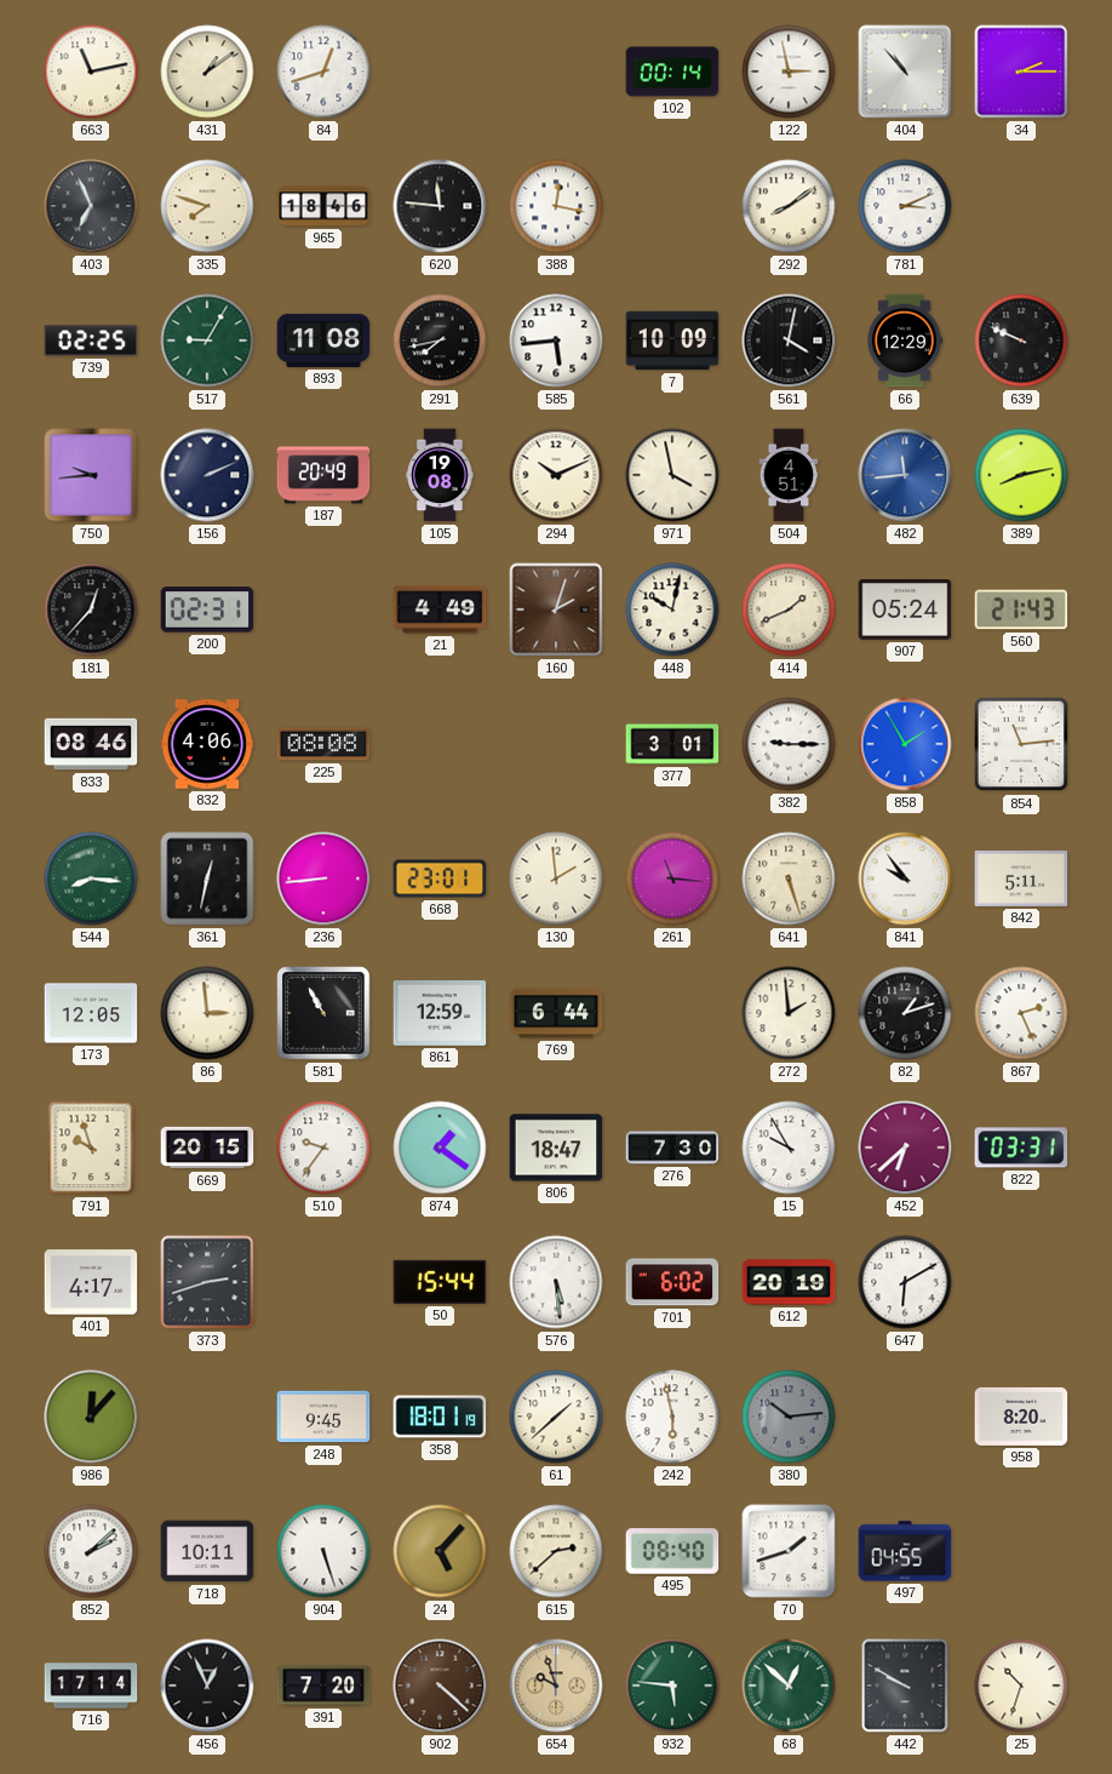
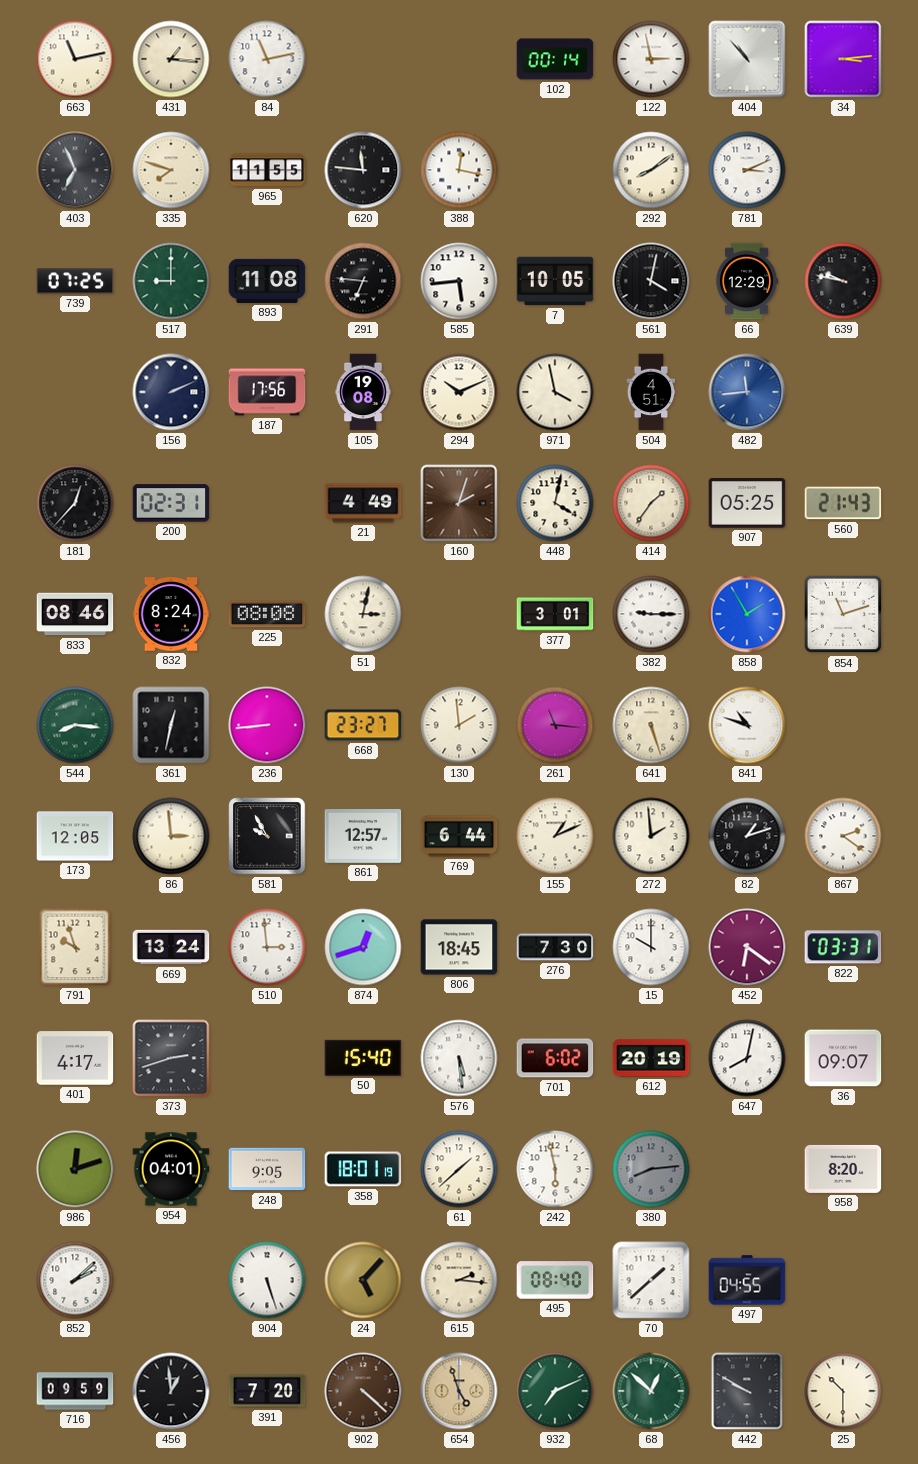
431: 1:09 -> 1:16 (171, 59)
84: 12:42 -> 11:13 (267, 59)
34: 2:15 -> 3:14 (843, 59)
965: 18:46 -> 11:55 (267, 170)
739: 02:25 -> 07:25 (75, 281)
517: 9:05 -> 9:00 (171, 281)
291: 7:43 -> 6:46 (363, 281)
7: 10:09 -> 10:05 (555, 281)
639: 9:49 -> 9:47 (843, 281)
750: 9:44 -> none (91, 475)
187: 20:49 -> 17:56 (267, 392)
389: 8:13 -> none (1021, 475)
448: 10:02 -> 4:02 (555, 503)
414: 1:41 -> 1:36 (651, 503)
907: 05:24 -> 05:25 (747, 504)
832: 4:06 -> 8:24 (171, 614)
51: none -> 3:02 (363, 614)
854: 11:14 -> 11:12 (843, 614)
668: 23:01 -> 23:27 (363, 725)
841: 9:54 -> 10:48 (747, 725)
842: 5:11 -> none (1021, 879)
581: 10:55 -> 9:55 (267, 836)
861: 12:59 -> 12:57 (363, 837)
155: none -> 1:11 (555, 836)
867: 2:26 -> 2:21 (843, 836)
669: 20:15 -> 13:24 (171, 947)
510: 9:36 -> 2:59 (267, 947)
874: 1:21 -> 12:42 (363, 947)
806: 18:47 -> 18:45 (459, 947)
15: 9:55 -> 10:00 (651, 947)
452: 6:38 -> 6:21 (747, 947)
50: 15:44 -> 15:40 (363, 1058)
647: 6:10 -> 8:02 (747, 1058)
36: none -> 09:07 (843, 1058)
986: 12:07 -> 12:12 (75, 1169)
954: none -> 04:01 (171, 1169)
248: 9:45 -> 9:05 (267, 1169)
380: 10:14 -> 8:14 (651, 1169)
718: 10:11 -> none (207, 1551)
615: 2:38 -> 2:16 (459, 1280)
70: 1:42 -> 1:38 (651, 1280)
716: 17:14 -> 09:59 (75, 1391)
456: 12:56 -> 12:59 (171, 1391)
654: 9:57 -> 4:57 (459, 1391)
932: 5:46 -> 7:11 (555, 1391)
25: 10:33 -> 10:30 (843, 1391)
